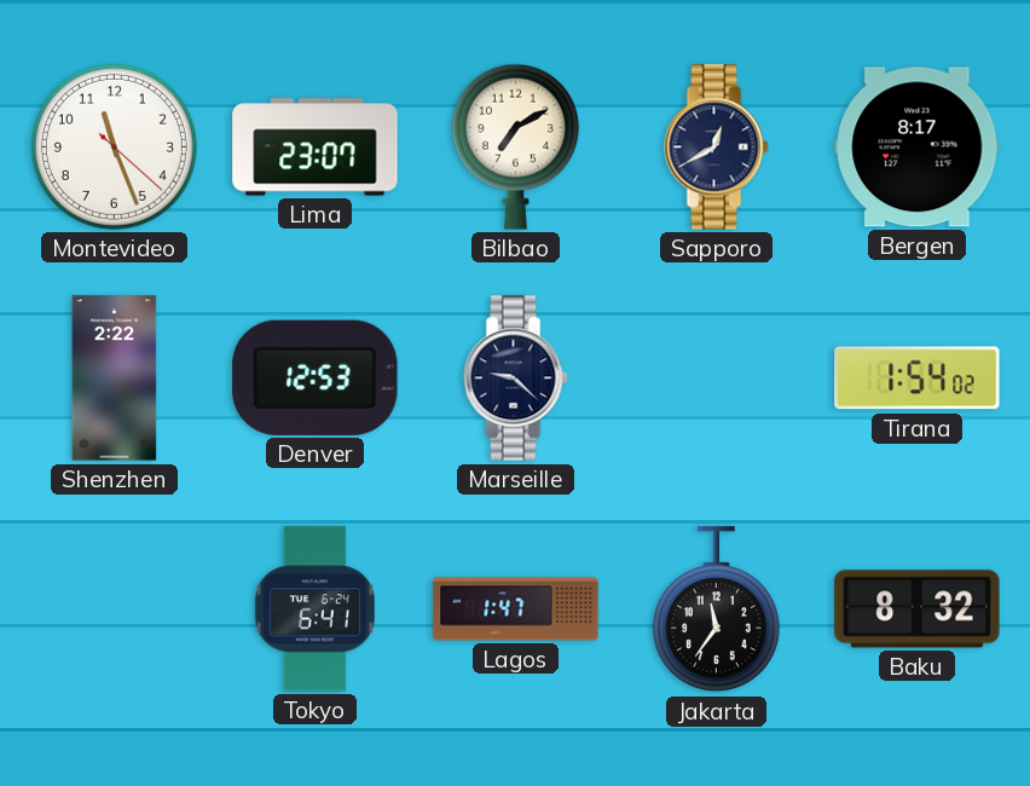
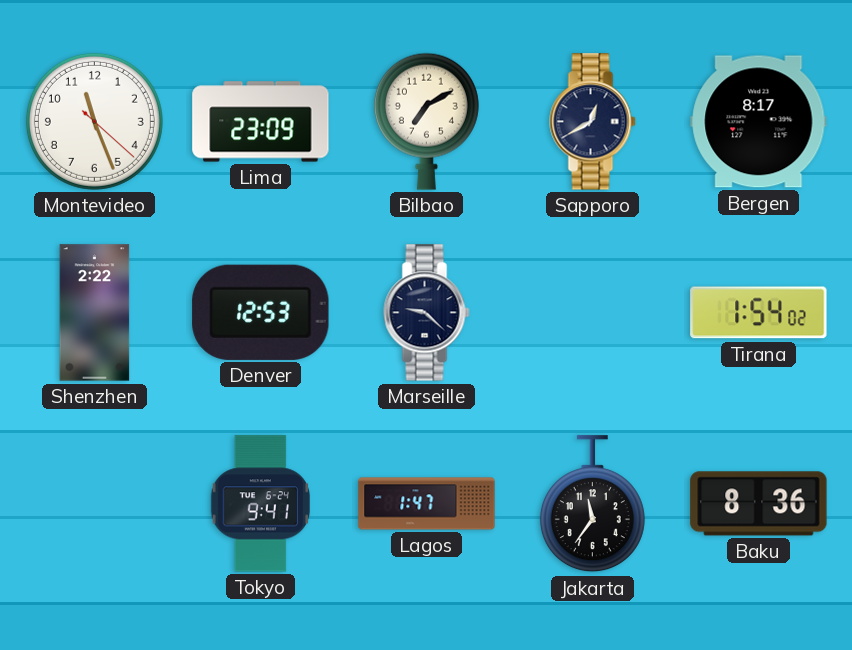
Lima: 23:07 -> 23:09 (261, 122)
Tokyo: 6:41 -> 9:41 (260, 504)
Baku: 8:32 -> 8:36 (759, 504)
